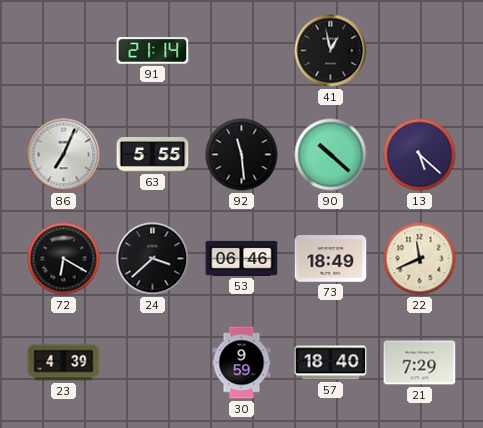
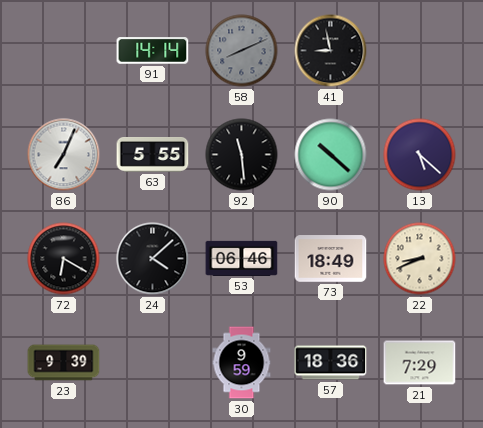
91: 21:14 -> 14:14 (153, 51)
58: none -> 8:11 (242, 51)
41: 12:58 -> 8:58 (331, 51)
24: 3:38 -> 4:08 (153, 259)
22: 11:41 -> 8:41 (420, 259)
23: 4:39 -> 9:39 (64, 363)
57: 18:40 -> 18:36 (331, 363)
